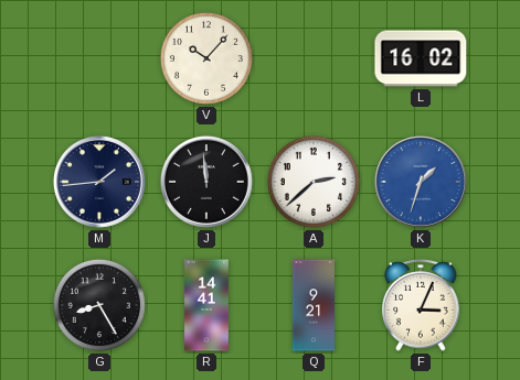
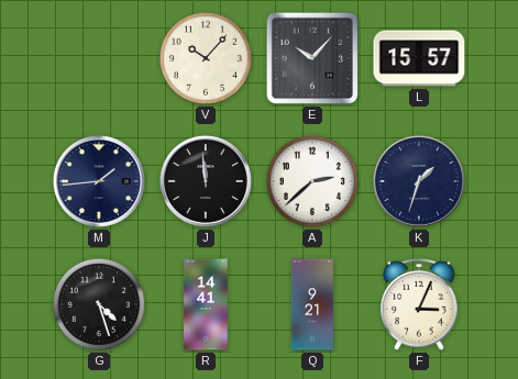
E: none -> 10:07 (312, 58)
L: 16:02 -> 15:57 (419, 58)
K dial: blue -> navy (419, 181)
G: 8:25 -> 4:27 (99, 304)
